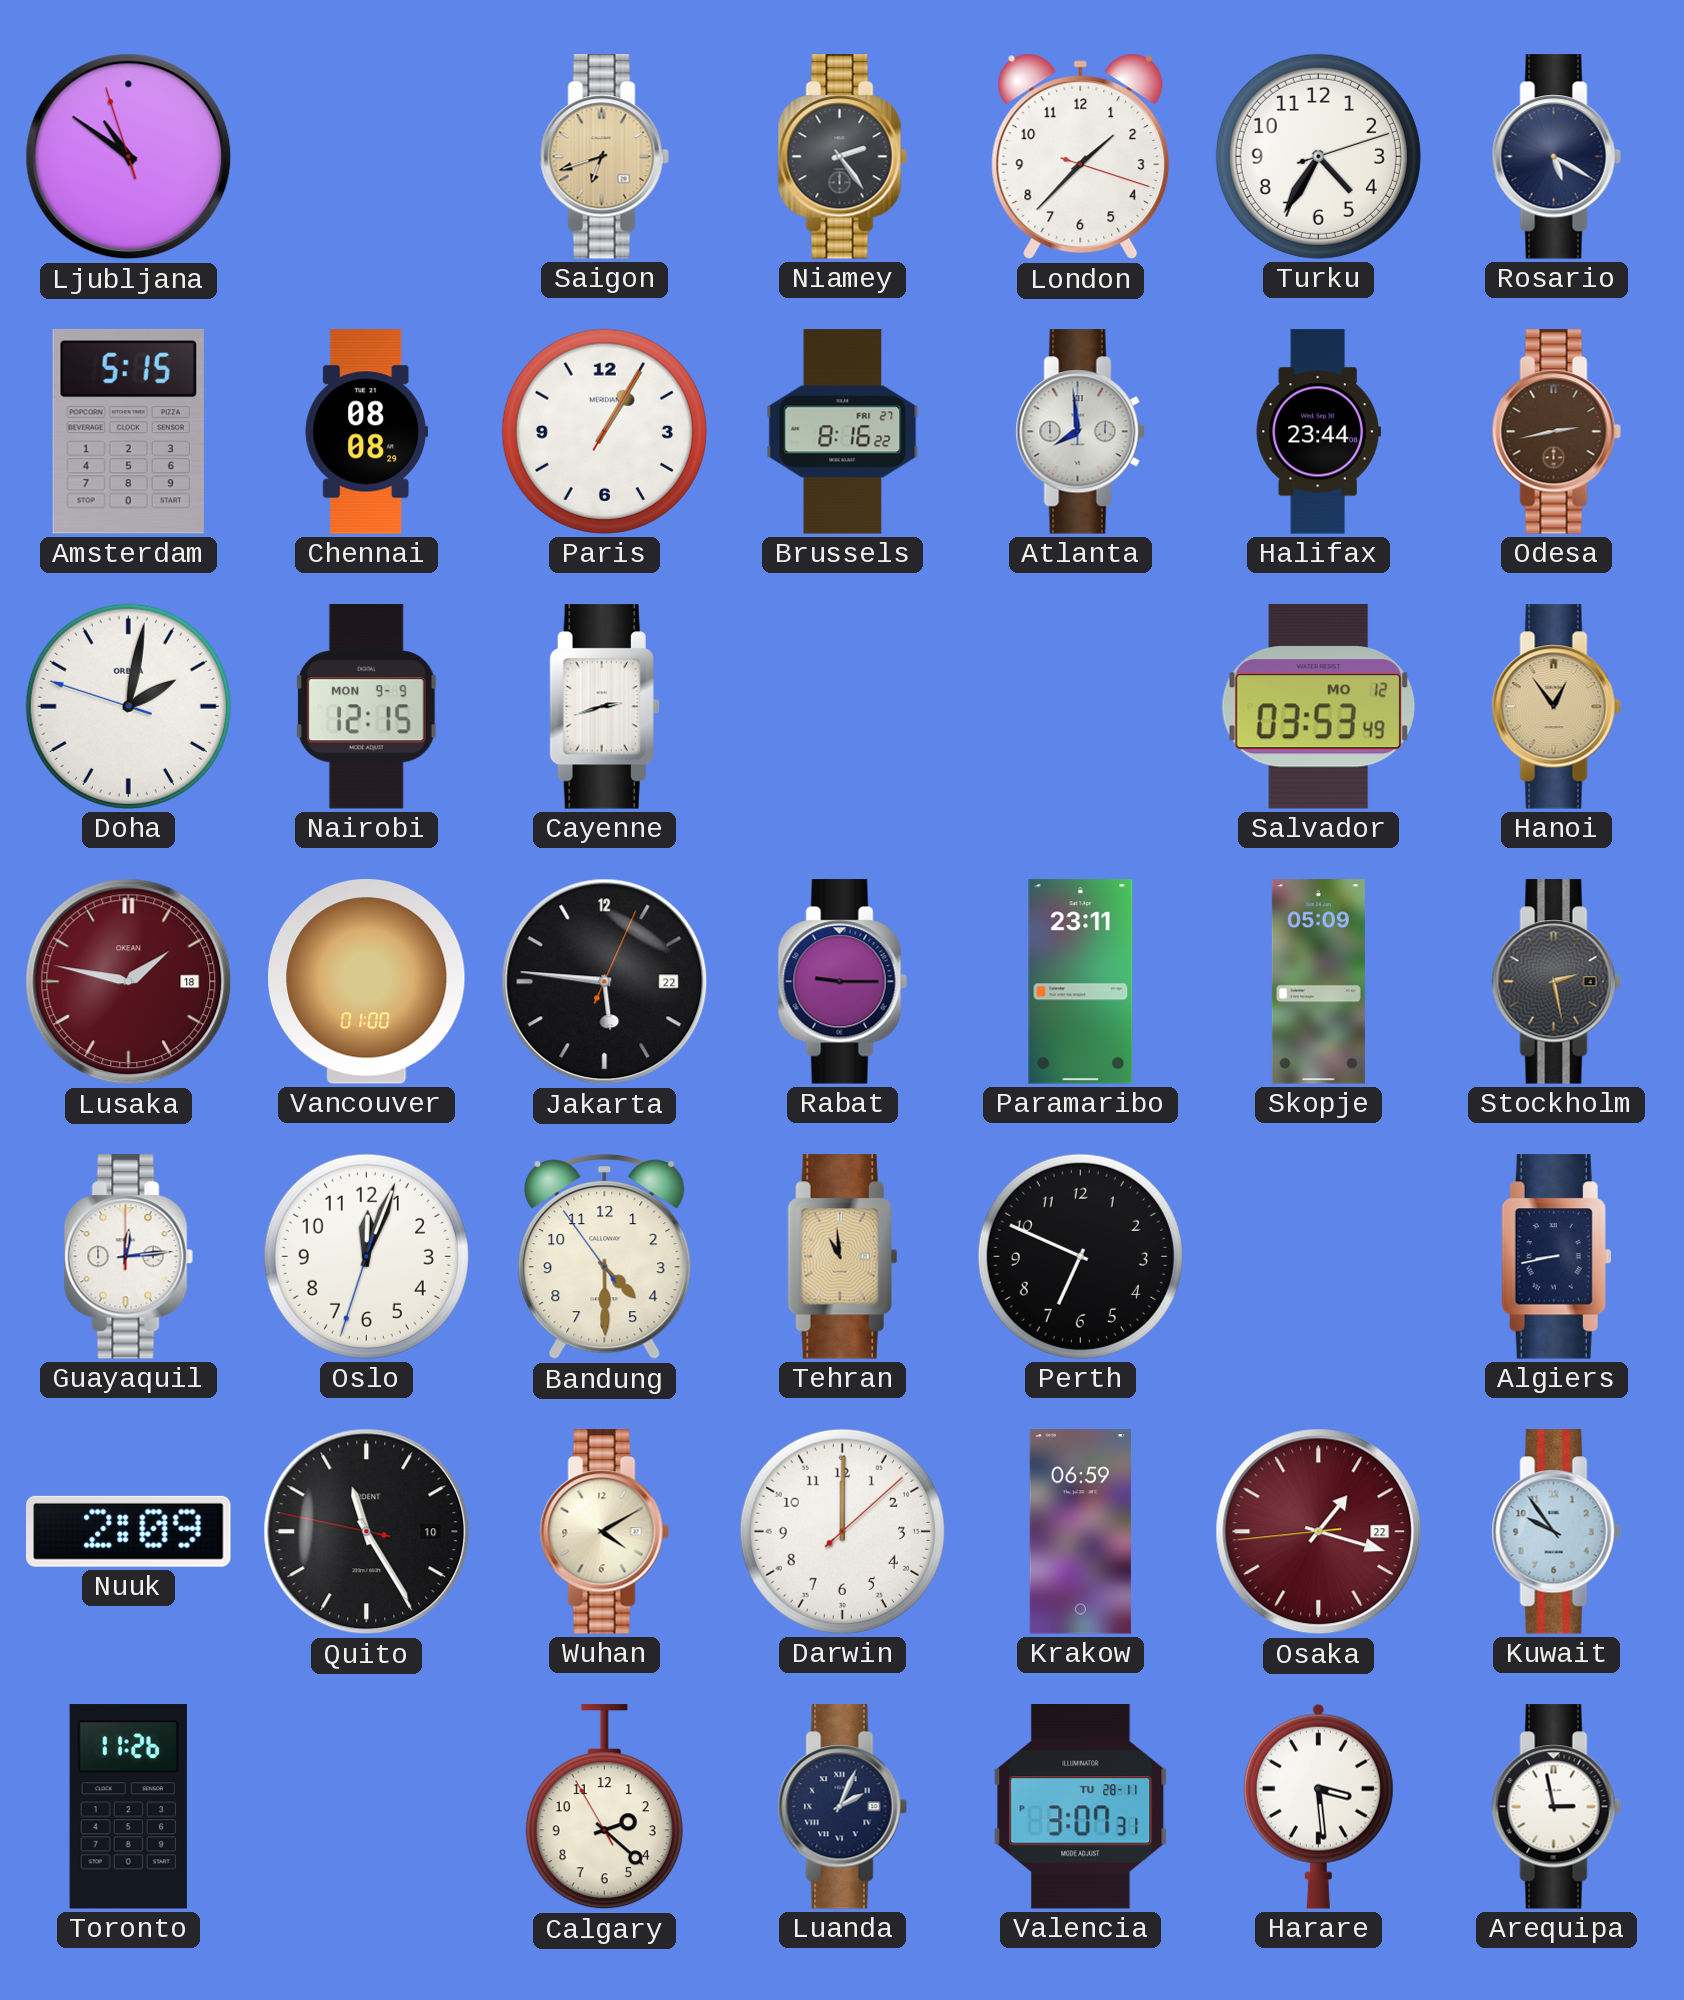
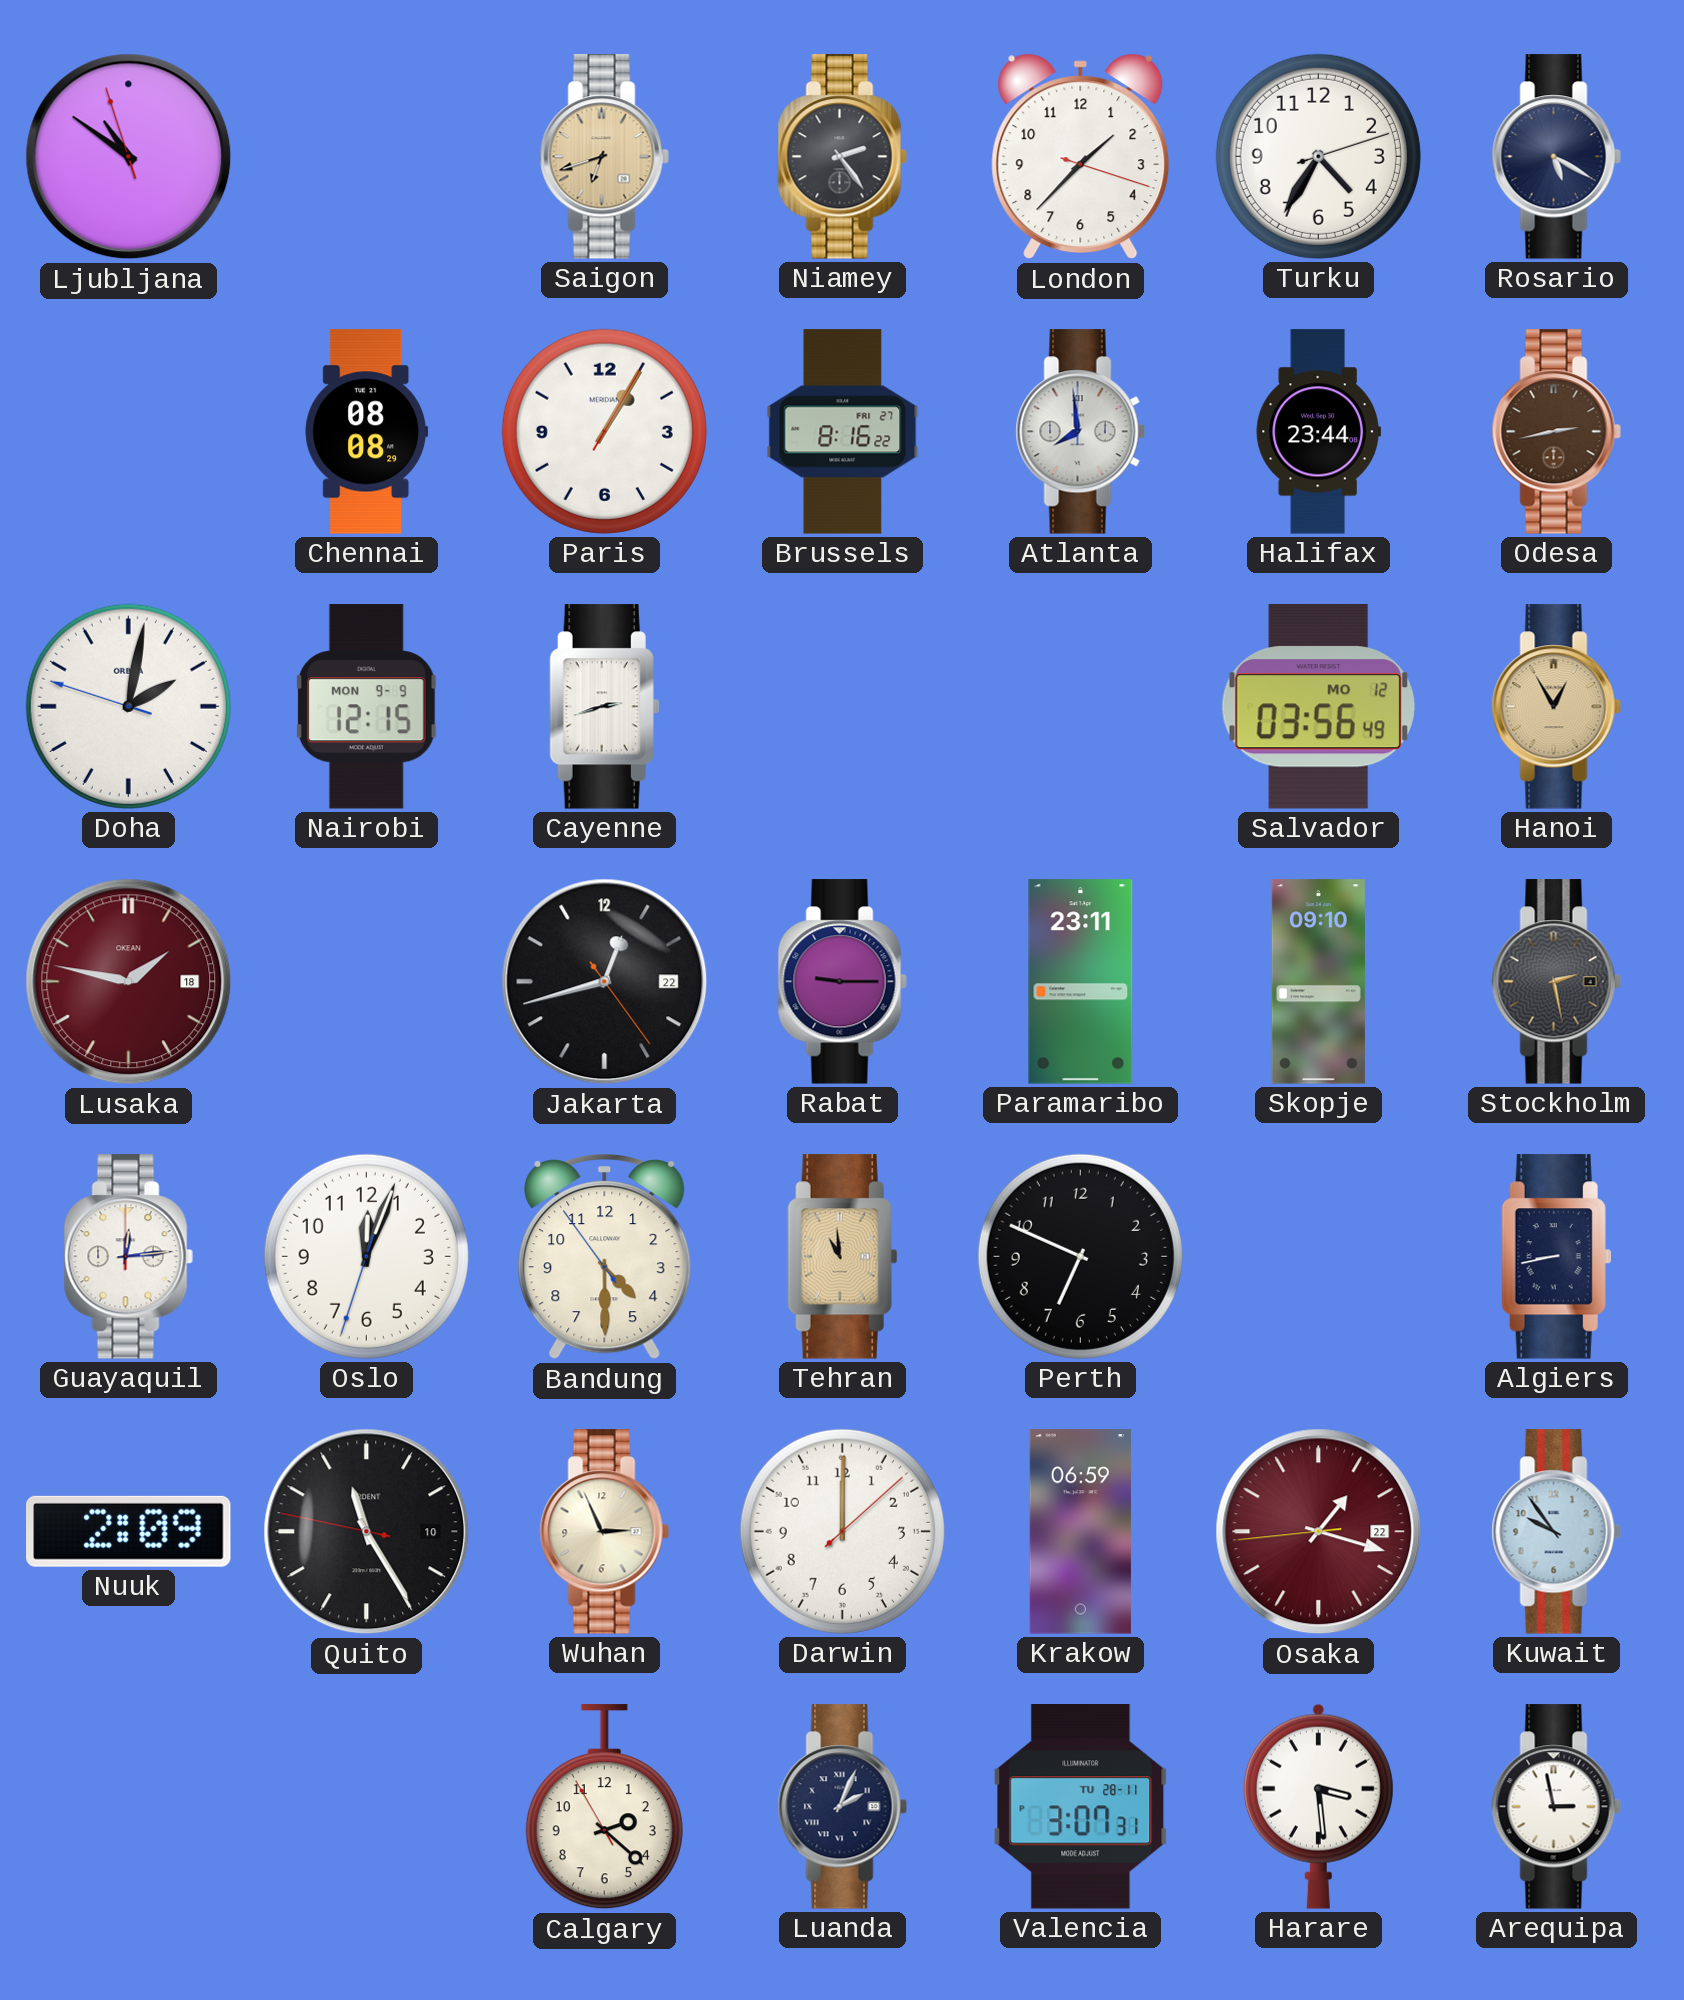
Amsterdam: 5:15 -> none (128, 431)
Salvador: 03:53 -> 03:56 (1318, 706)
Hanoi: 12:54 -> 12:55 (1556, 707)
Vancouver: 01:00 -> none (367, 981)
Jakarta: 5:46 -> 12:42 (605, 982)
Skopje: 05:09 -> 09:10 (1318, 982)
Wuhan: 4:10 -> 2:56 (604, 1532)
Toronto: 11:26 -> none (128, 1807)
